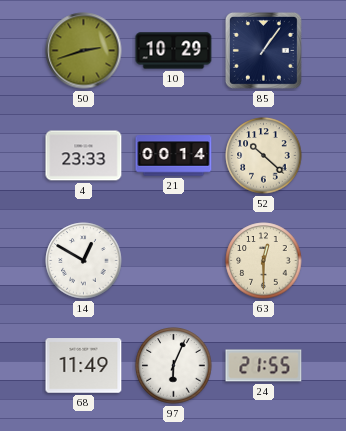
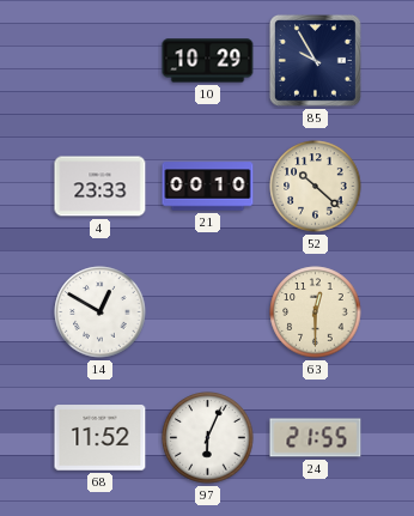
50: 2:42 -> none (84, 51)
85: 1:06 -> 9:55 (315, 60)
21: 00:14 -> 00:10 (208, 187)
68: 11:49 -> 11:52 (101, 438)
